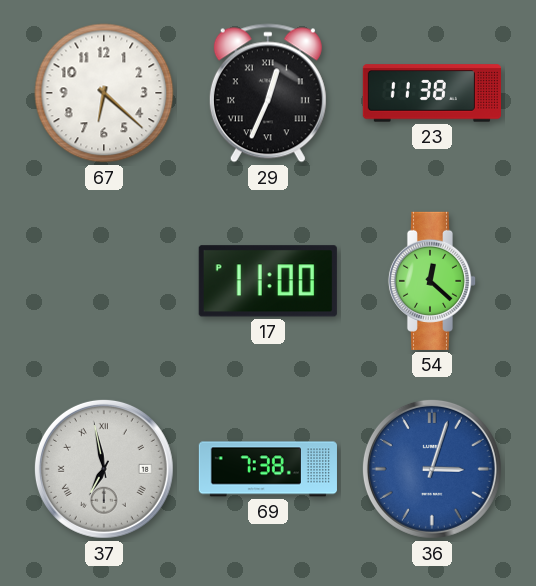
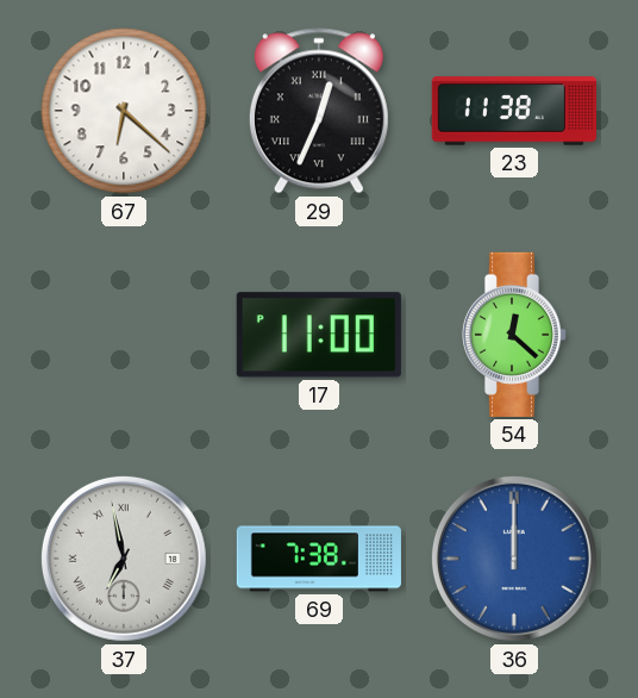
36: 3:03 -> 12:00 (514, 559)
